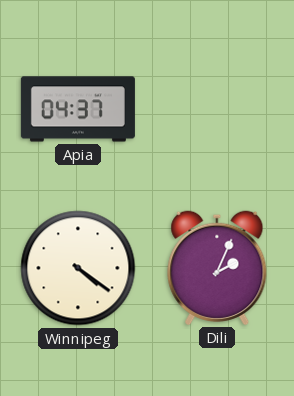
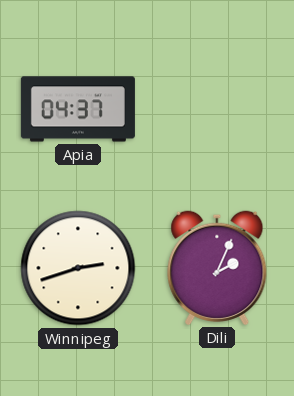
Winnipeg: 4:21 -> 2:42 (78, 268)
